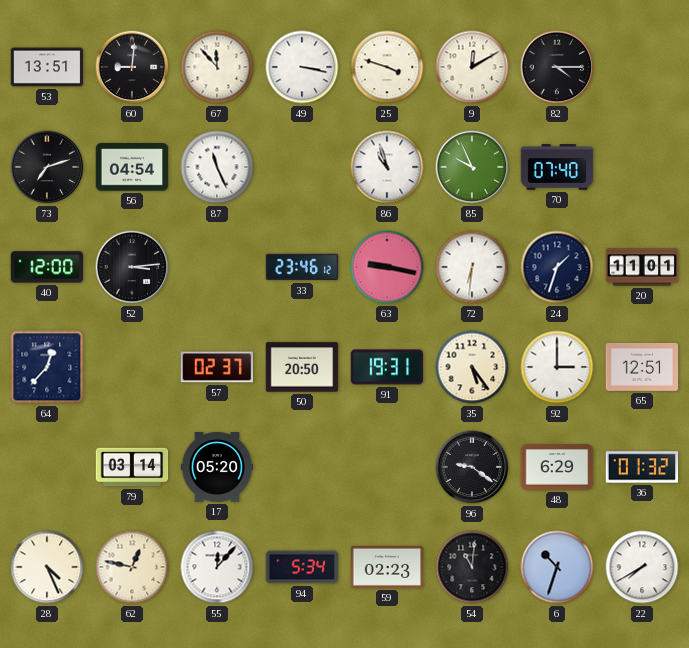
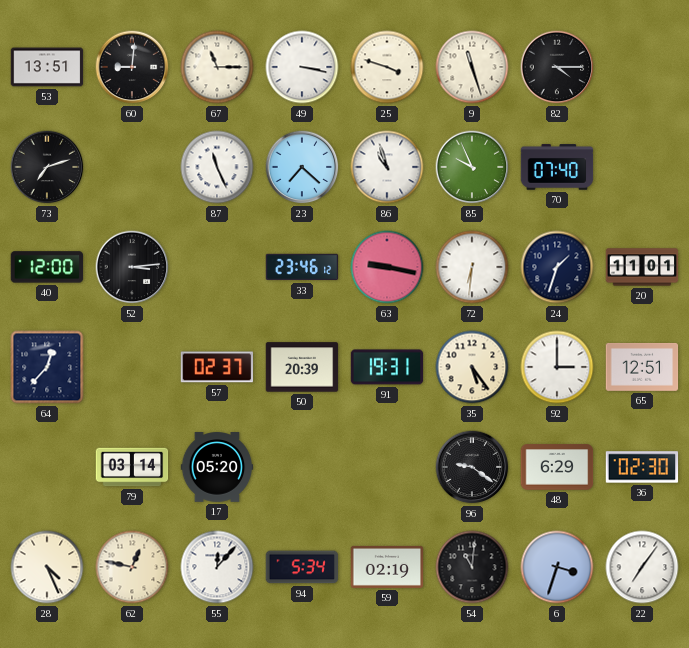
67: 11:53 -> 11:15 (217, 67)
9: 12:10 -> 11:27 (472, 67)
56: 04:54 -> none (132, 167)
23: none -> 7:22 (302, 167)
50: 20:50 -> 20:39 (302, 367)
36: 01:32 -> 02:30 (642, 467)
59: 02:23 -> 02:19 (387, 567)
6: 10:33 -> 3:33 (557, 567)
22: 7:40 -> 7:06 (642, 567)
